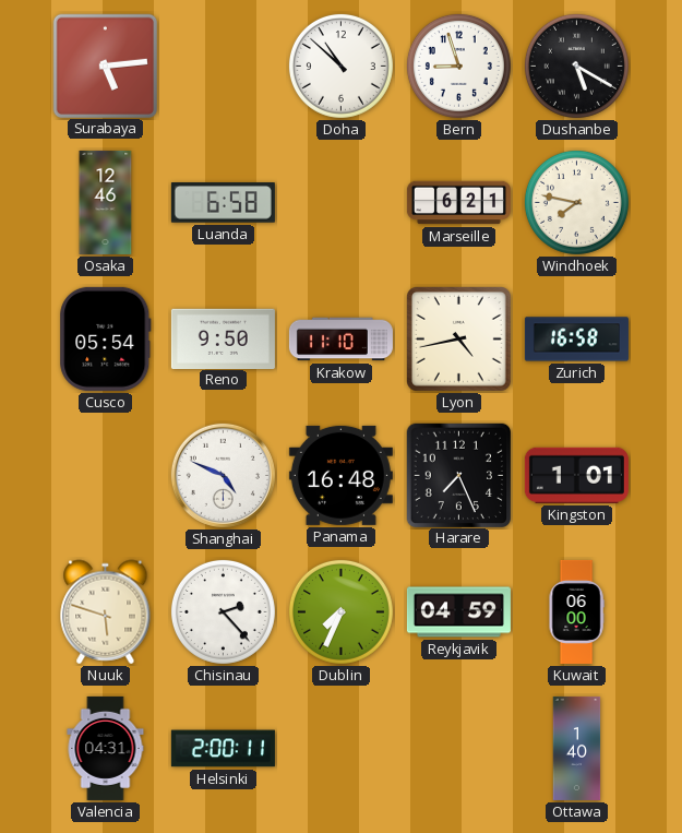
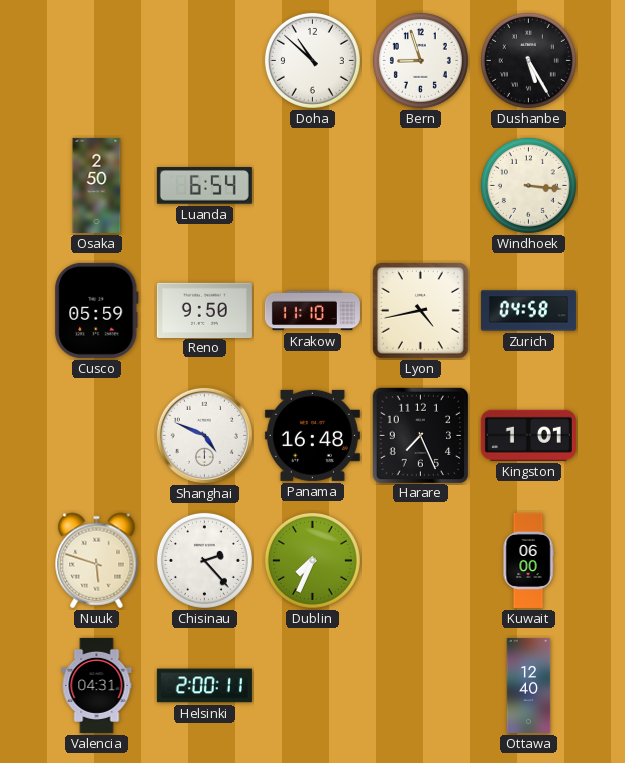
Surabaya: 5:14 -> none (105, 66)
Dushanbe: 5:20 -> 5:25 (528, 60)
Osaka: 12:46 -> 2:50 (97, 185)
Luanda: 6:58 -> 6:54 (204, 186)
Marseille: 6:21 -> none (458, 203)
Windhoek: 7:47 -> 3:16 (528, 185)
Cusco: 05:54 -> 05:59 (97, 310)
Zurich: 16:58 -> 04:58 (528, 311)
Reykjavik: 04:59 -> none (458, 612)
Ottawa: 1:40 -> 12:40 (529, 685)
